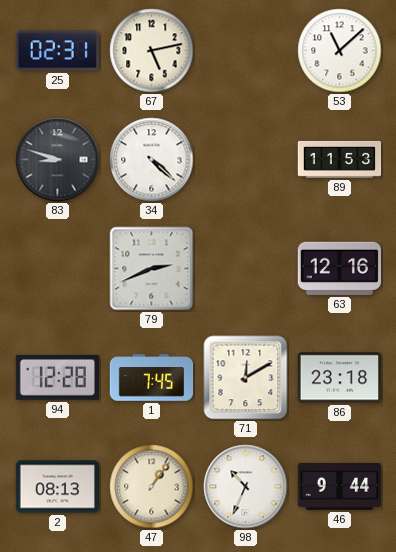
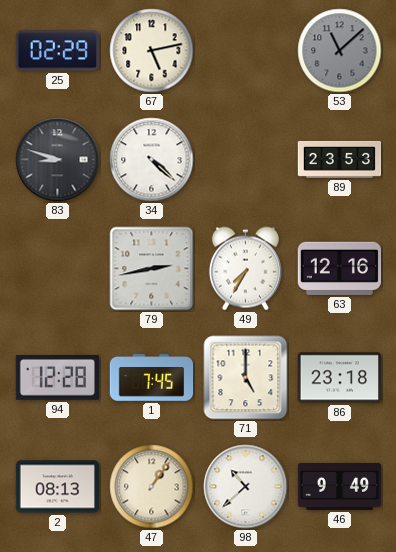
25: 02:31 -> 02:29 (57, 51)
53 dial: white -> grey (340, 51)
89: 11:53 -> 23:53 (340, 159)
79: 2:41 -> 2:43 (152, 269)
49: none -> 7:35 (245, 269)
71: 12:10 -> 5:00 (246, 378)
98: 10:34 -> 10:38 (246, 487)
46: 9:44 -> 9:49 (340, 486)
